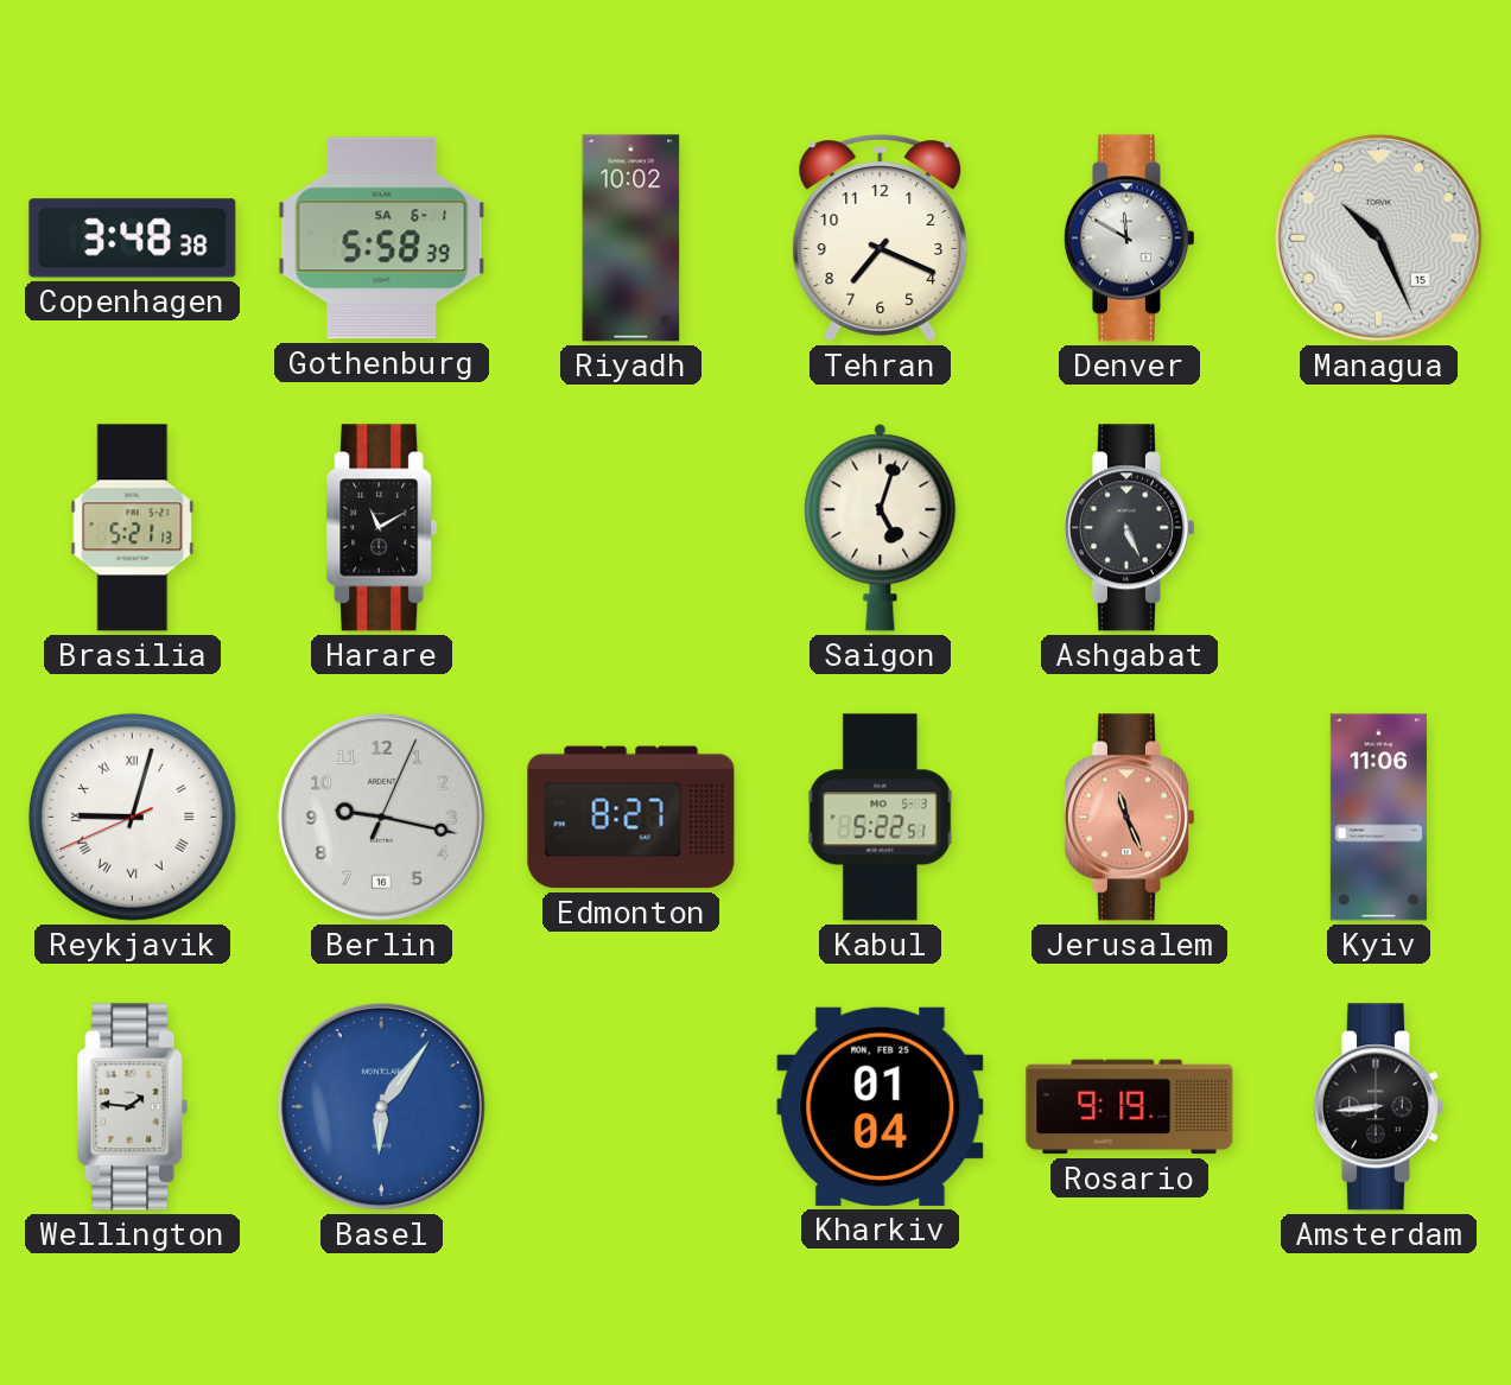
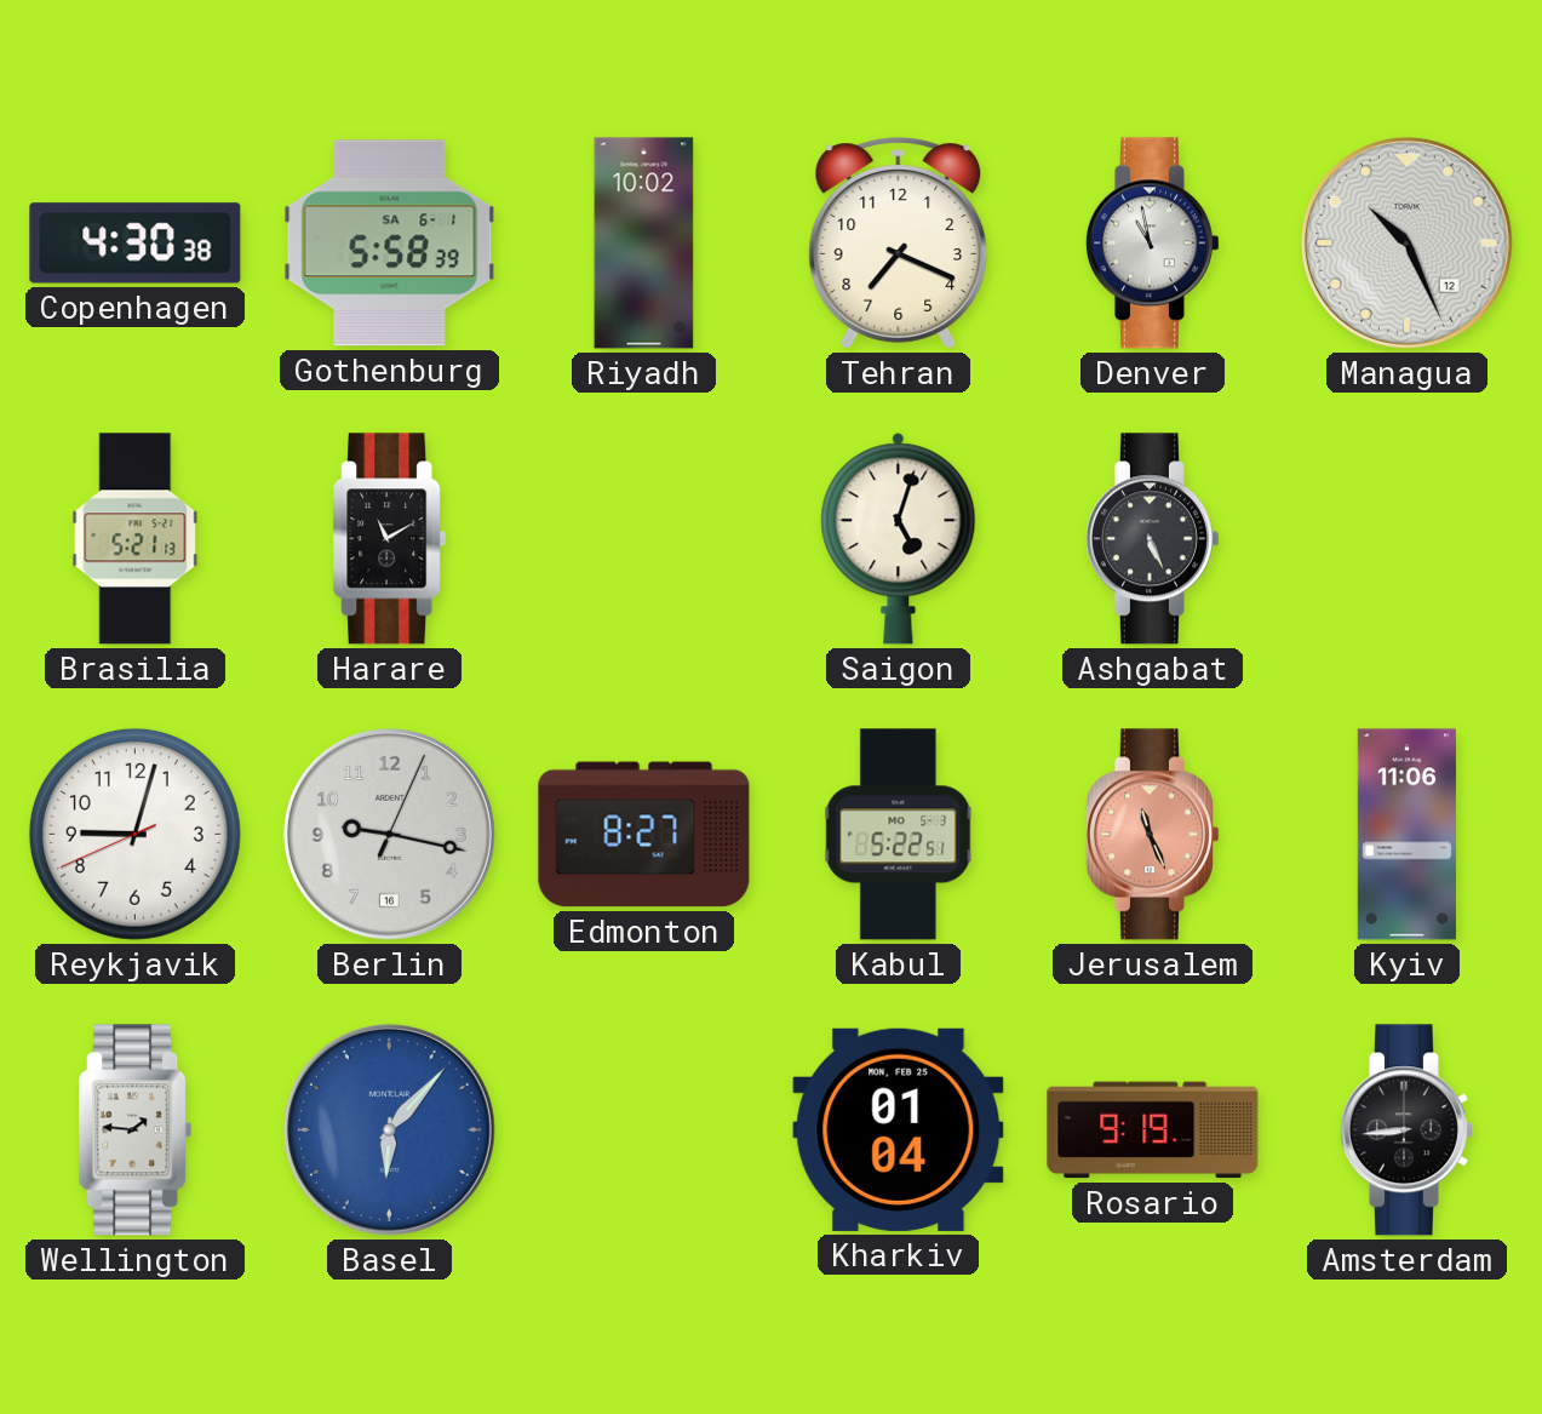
Copenhagen: 3:48 -> 4:30 (136, 244)
Denver: 11:50 -> 10:58 (1152, 244)
Managua date: 15 -> 12 (1406, 242)
Reykjavik numerals: Roman -> Arabic (134, 834)
Basel: 6:06 -> 6:07 (389, 1129)
